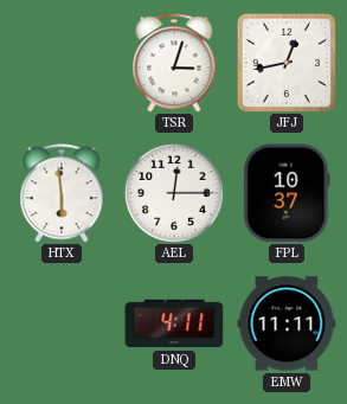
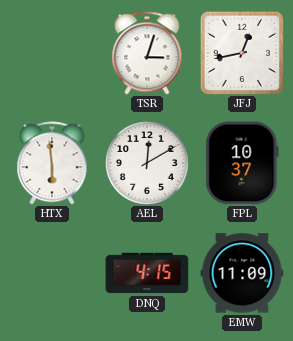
AEL: 12:15 -> 12:10 (148, 164)
DNQ: 4:11 -> 4:15 (147, 273)
EMW: 11:11 -> 11:09 (242, 273)
